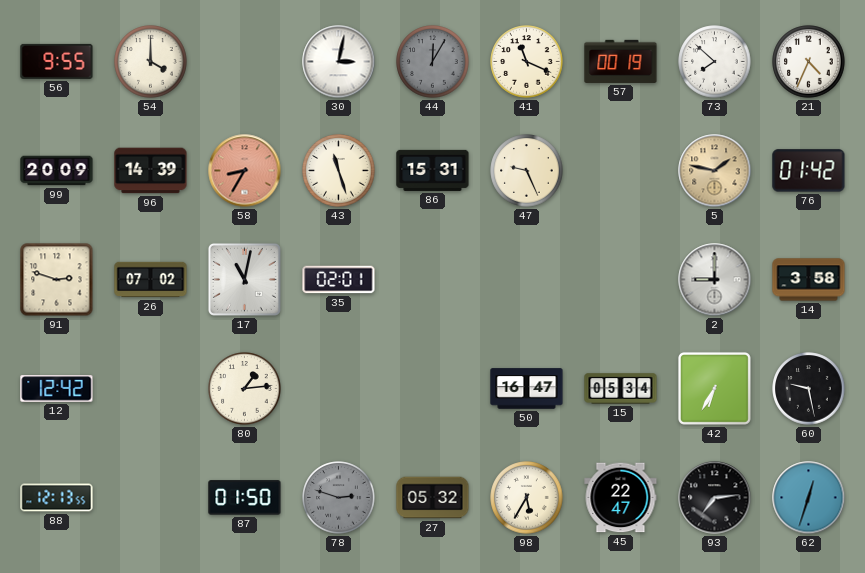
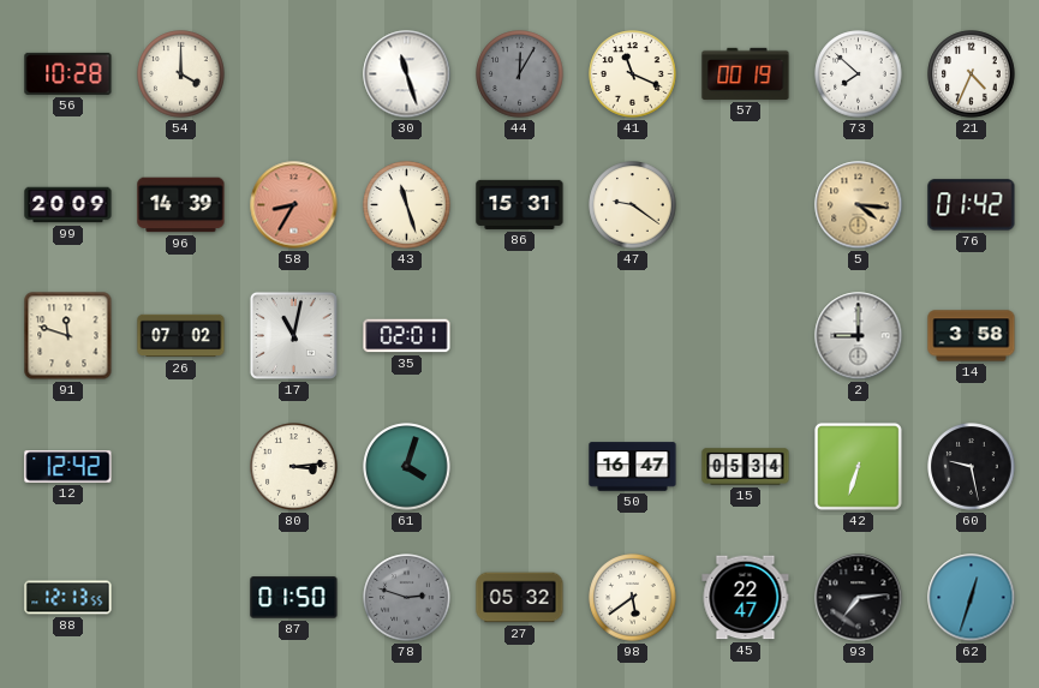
56: 9:55 -> 10:28 (68, 73)
30: 3:02 -> 11:27 (407, 74)
47: 9:26 -> 9:21 (633, 205)
5: 1:47 -> 4:16 (859, 205)
91: 2:48 -> 11:48 (68, 336)
80: 1:14 -> 3:14 (294, 467)
61: none -> 4:03 (407, 467)
42: 6:35 -> 6:33 (858, 466)
98: 5:35 -> 5:39 (633, 598)
